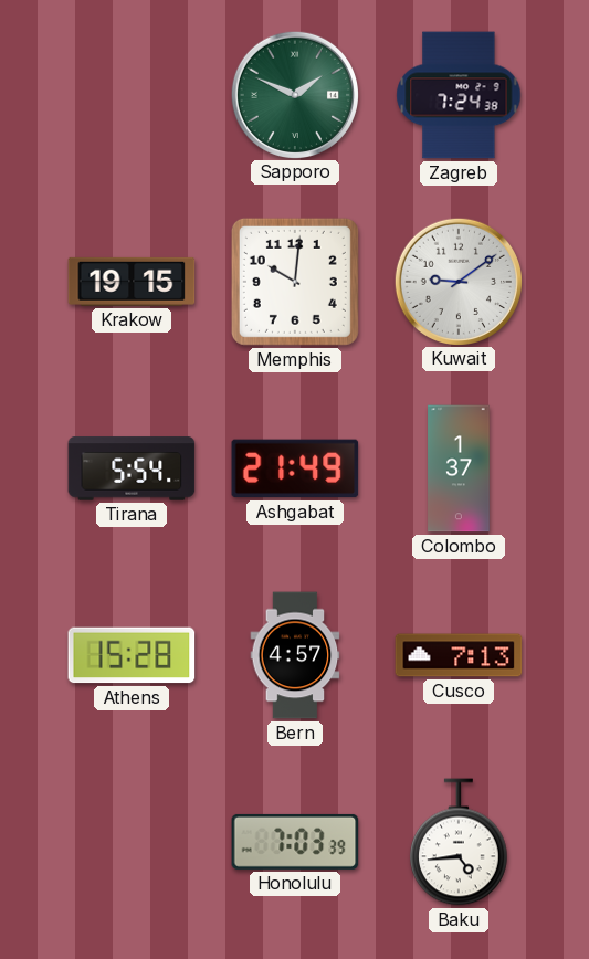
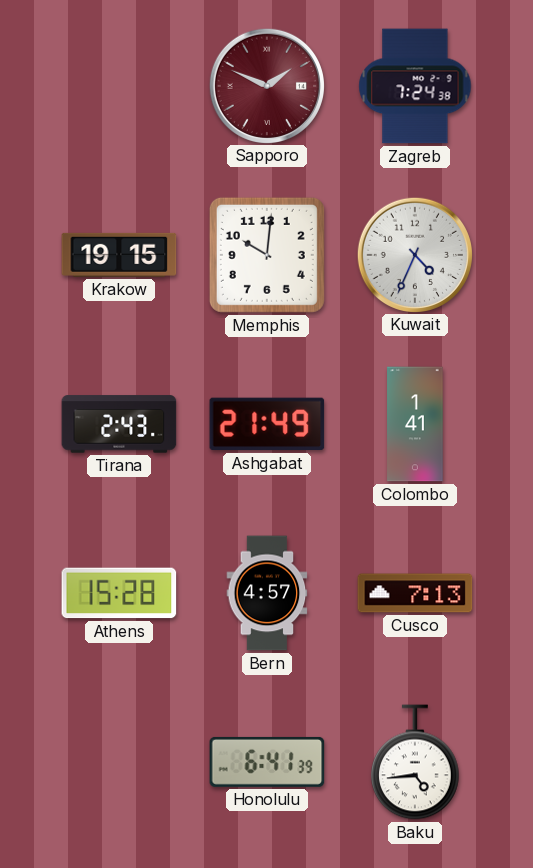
Sapporo dial: green -> burgundy (266, 85)
Kuwait: 9:09 -> 4:34 (414, 254)
Tirana: 5:54 -> 2:43 (119, 424)
Colombo: 1:37 -> 1:41 (415, 424)
Honolulu: 7:03 -> 6:41 (267, 762)
